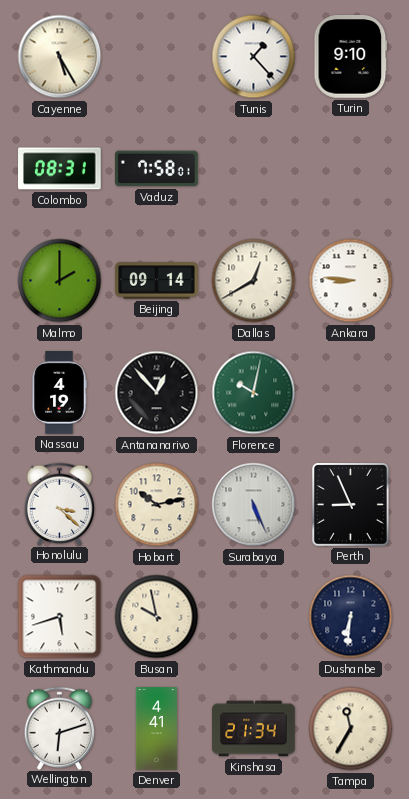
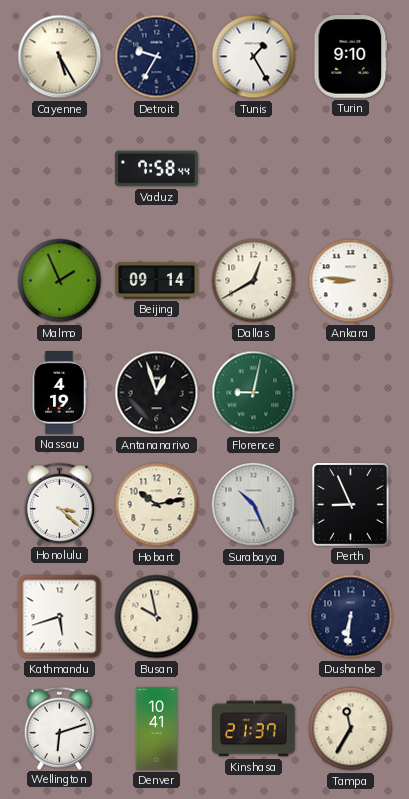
Detroit: none -> 9:35 (157, 57)
Tunis: 1:23 -> 1:25 (254, 57)
Colombo: 08:31 -> none (60, 169)
Vaduz: 7:58:01 -> 7:58:44 (157, 169)
Malmo: 2:00 -> 1:56 (60, 281)
Antananarivo: 12:53 -> 12:57 (157, 393)
Florence: 10:02 -> 9:02 (254, 393)
Surabaya: 5:26 -> 10:26 (254, 505)
Denver: 4:41 -> 10:41 (156, 729)
Kinshasa: 21:34 -> 21:37 (254, 729)
